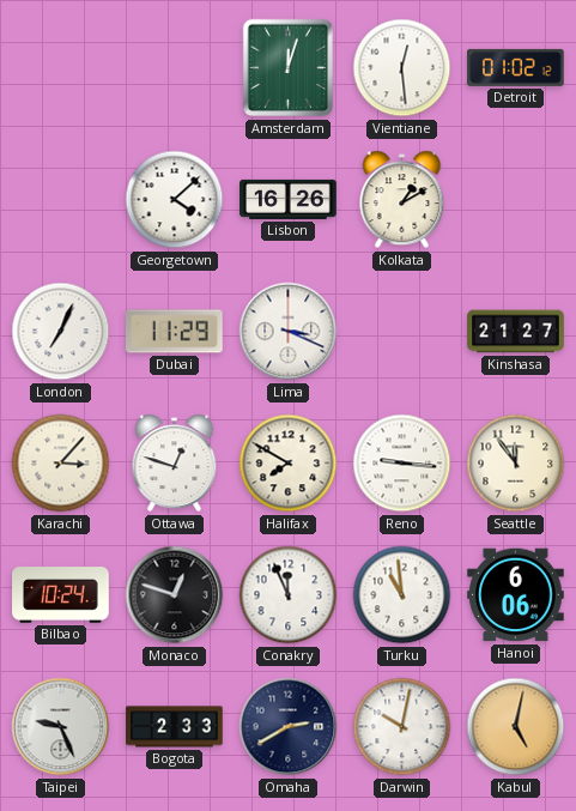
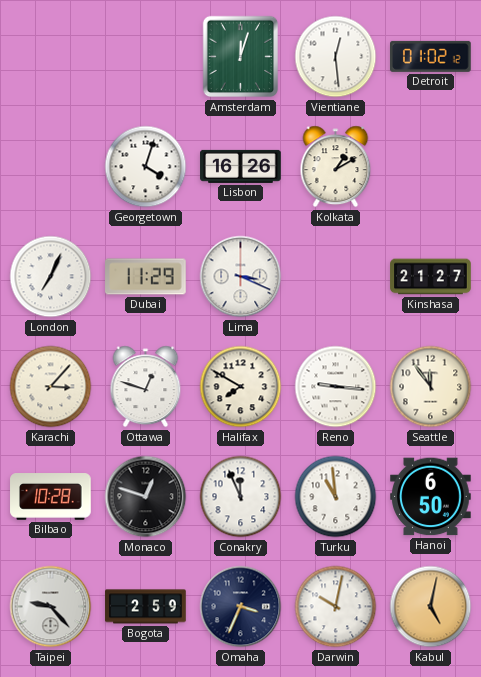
Georgetown: 4:08 -> 4:03 (146, 167)
Bilbao: 10:24 -> 10:28 (51, 497)
Hanoi: 6:06 -> 6:50 (431, 497)
Taipei: 9:26 -> 9:23 (51, 607)
Bogota: 2:33 -> 2:59 (146, 607)
Omaha: 2:40 -> 3:34 (241, 607)
